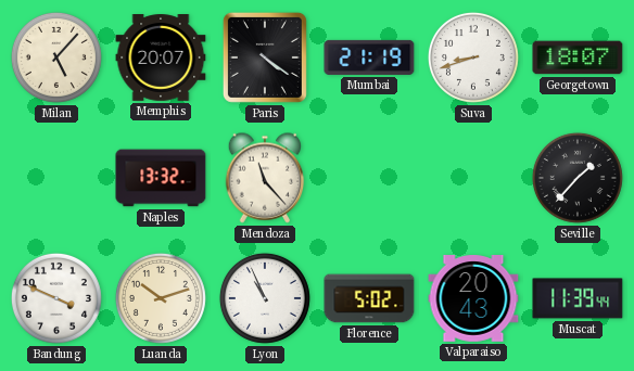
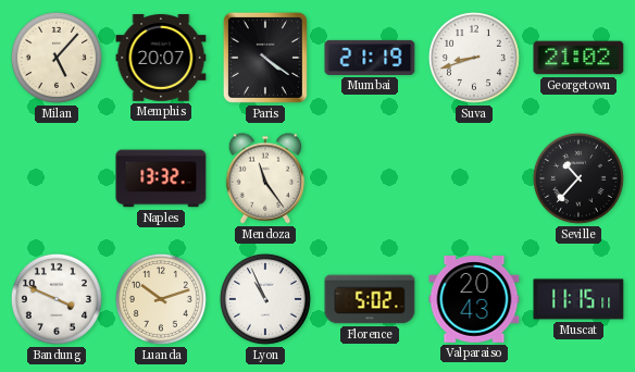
Georgetown: 18:07 -> 21:02 (578, 58)
Mendoza: 11:23 -> 11:24 (265, 178)
Seville: 1:37 -> 10:37 (578, 178)
Muscat: 11:39 -> 11:15 (578, 299)
